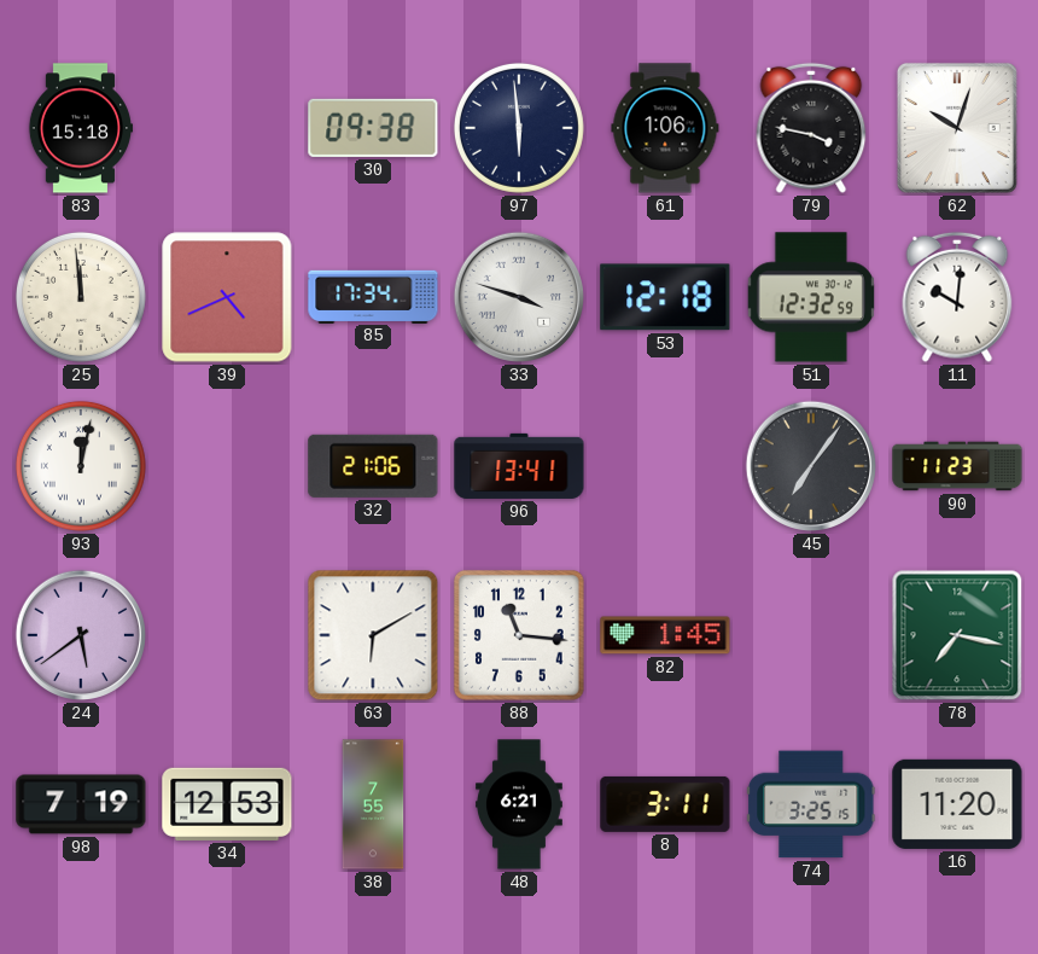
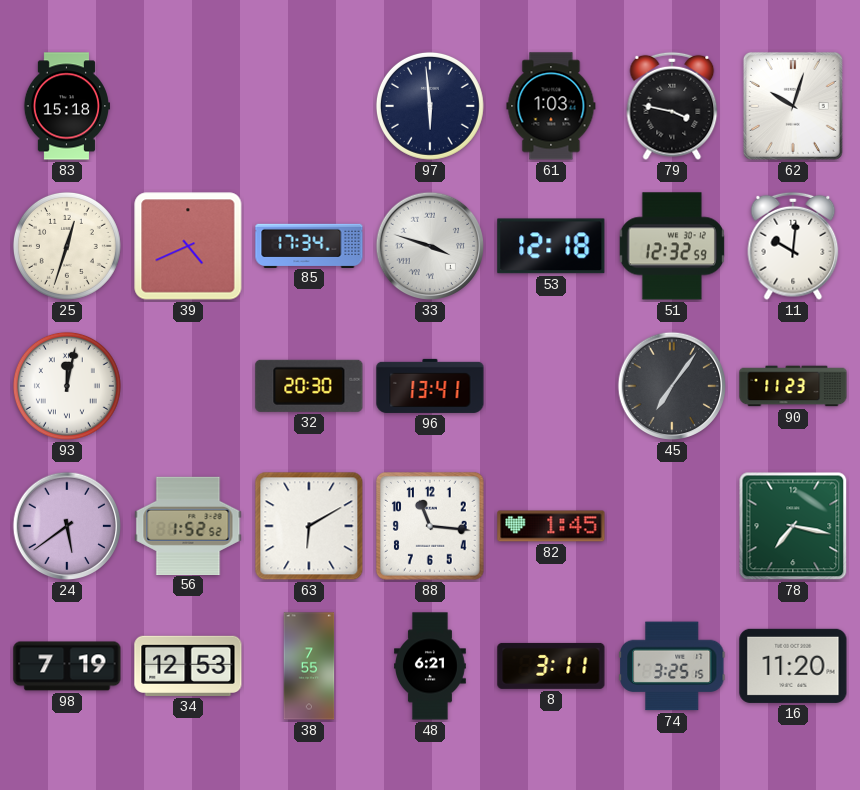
30: 09:38 -> none (373, 128)
61: 1:06 -> 1:03 (551, 106)
25: 11:59 -> 12:33 (67, 246)
32: 21:06 -> 20:30 (309, 386)
56: none -> 1:52 (188, 525)
